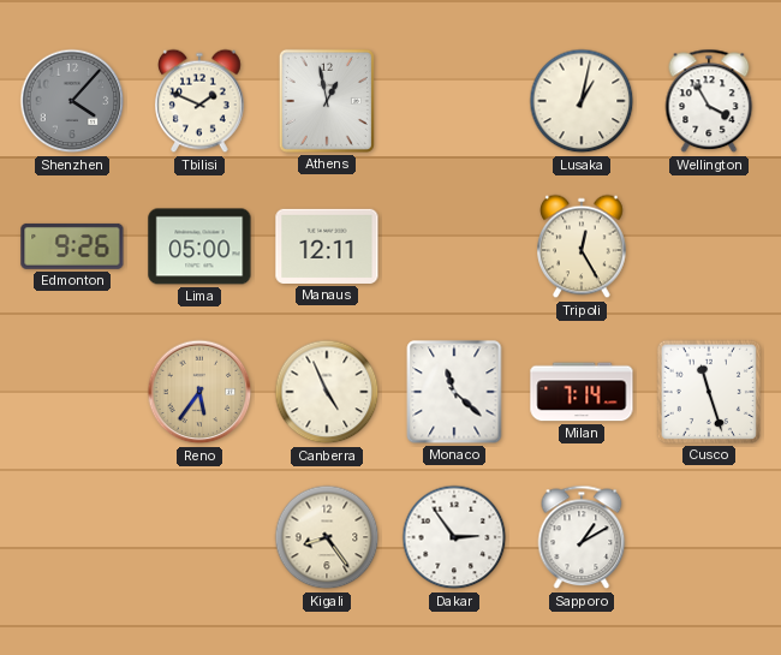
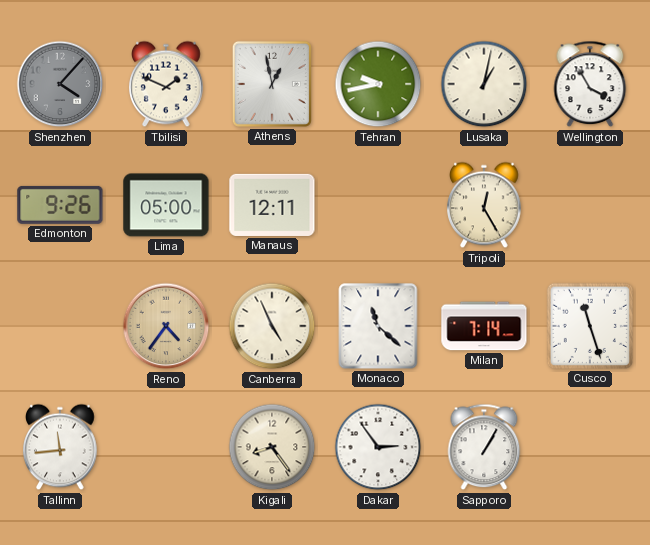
Tehran: none -> 9:43 (378, 84)
Reno: 5:36 -> 4:36 (166, 326)
Tallinn: none -> 11:44 (60, 447)
Sapporo: 1:10 -> 1:05 (484, 447)
